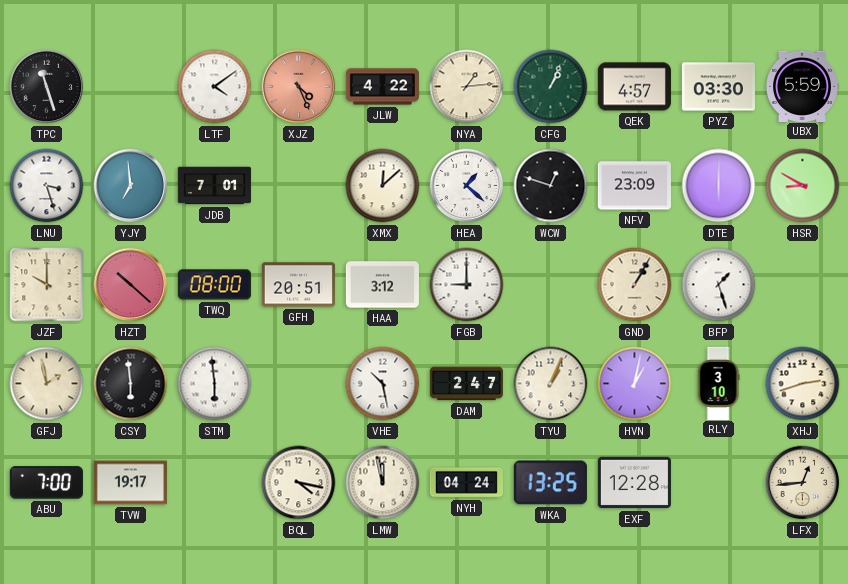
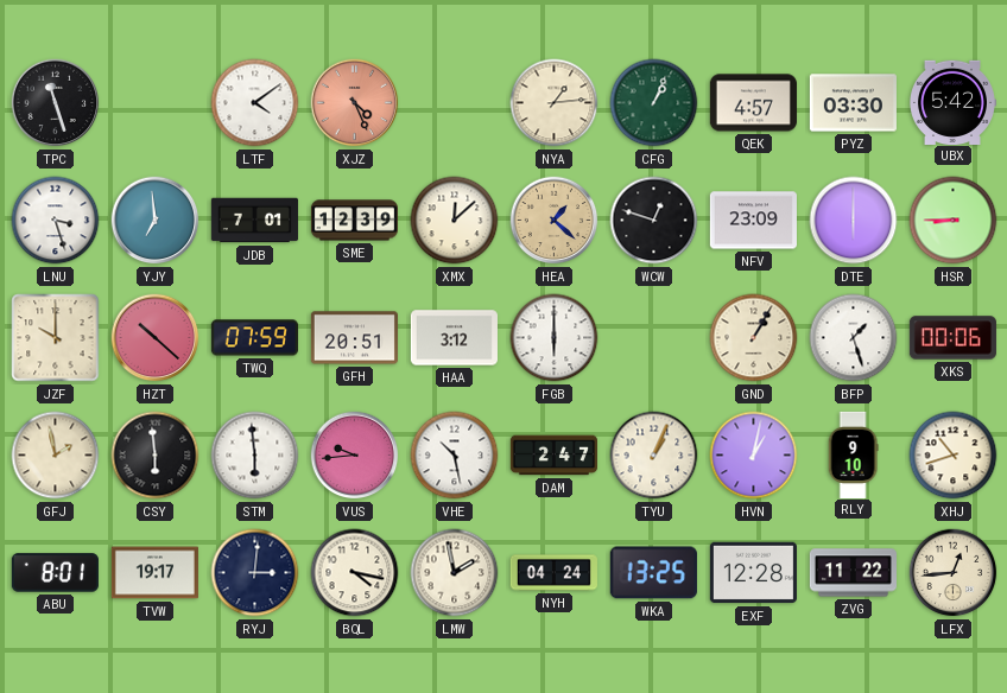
JLW: 4:22 -> none (382, 87)
UBX: 5:59 -> 5:42 (954, 102)
SME: none -> 12:39 (354, 221)
HEA dial: white -> champagne (555, 221)
HSR: 8:50 -> 8:45 (954, 221)
TWQ: 08:00 -> 07:59 (254, 338)
FGB: 9:00 -> 6:00 (555, 338)
XKS: none -> 00:06 (952, 338)
VUS: none -> 9:44 (355, 456)
RLY: 3:10 -> 9:10 (853, 454)
XHJ: 2:42 -> 10:42 (954, 456)
ABU: 7:00 -> 8:01 (55, 573)
RYJ: none -> 3:01 (255, 573)
LMW: 11:58 -> 1:58 (455, 573)
ZVG: none -> 11:22 (853, 573)
